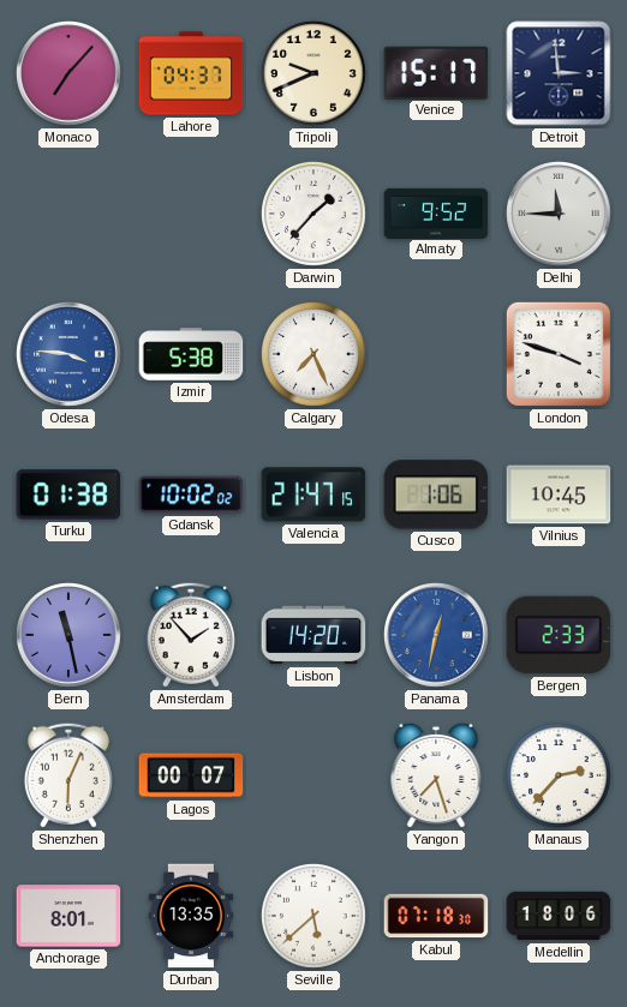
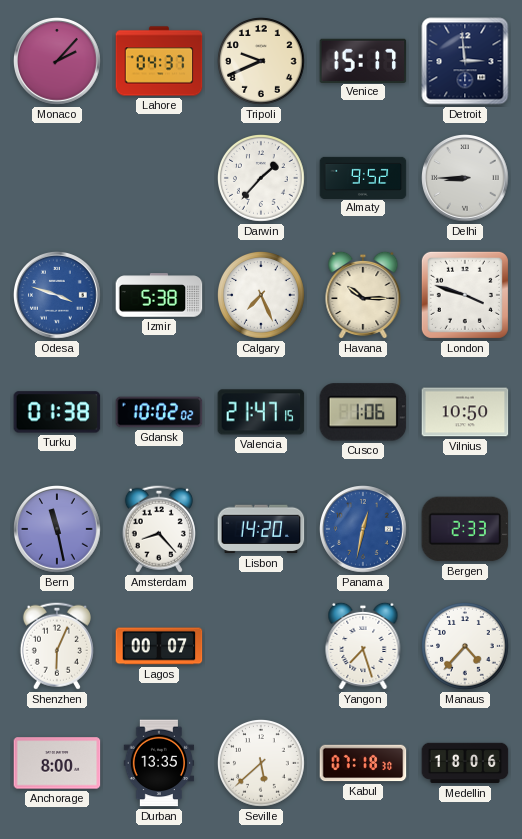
Monaco: 7:07 -> 2:07 (57, 61)
Delhi: 11:45 -> 8:45 (465, 178)
Odesa: 3:46 -> 3:48 (57, 295)
Havana: none -> 10:15 (363, 295)
Vilnius: 10:45 -> 10:50 (465, 412)
Amsterdam: 1:53 -> 8:23 (159, 529)
Manaus: 2:37 -> 4:37 (466, 647)
Anchorage: 8:01 -> 8:00 (57, 763)
